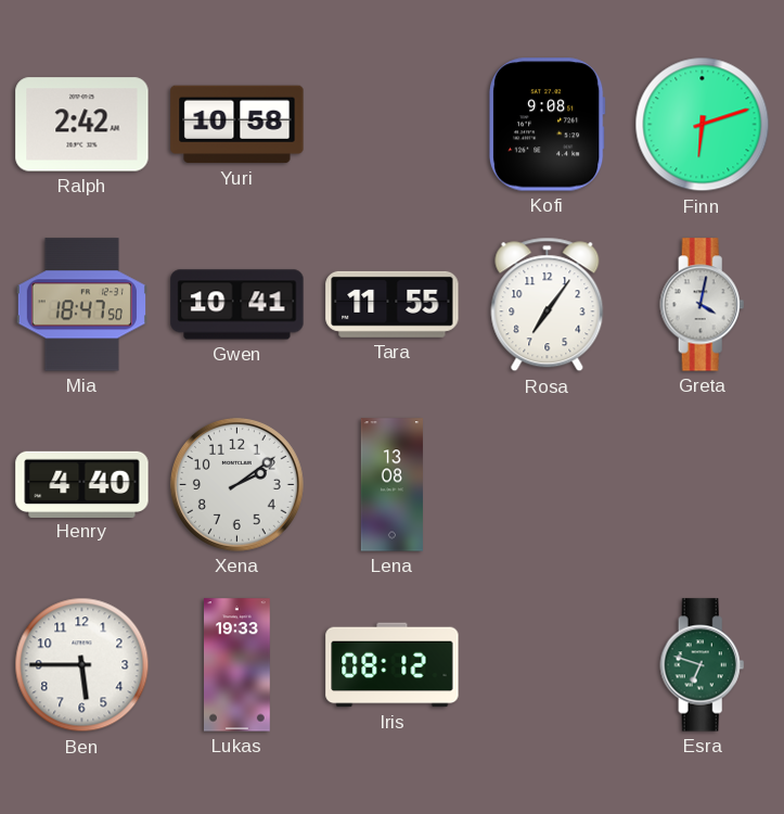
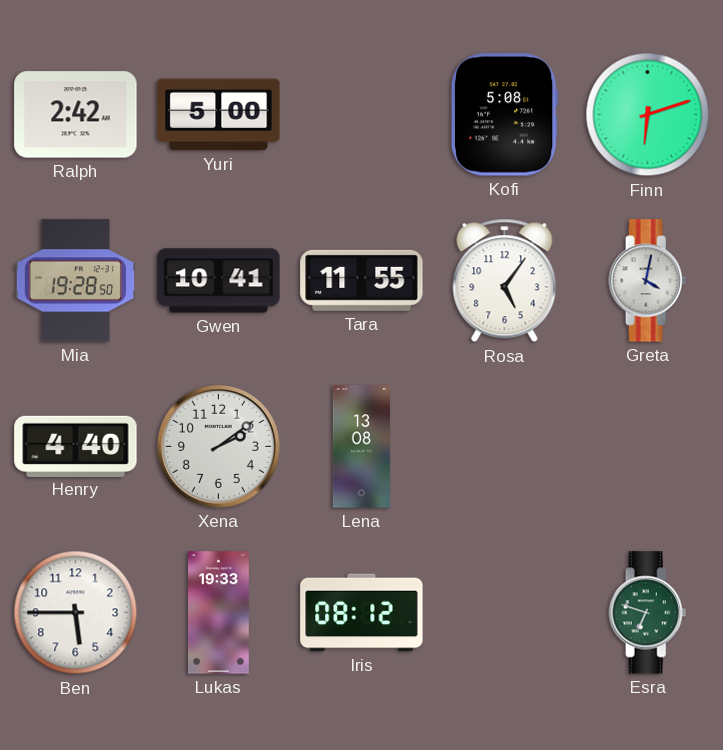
Yuri: 10:58 -> 5:00 (219, 115)
Kofi: 9:08 -> 5:08 (504, 115)
Mia: 18:47 -> 19:28 (75, 281)
Rosa: 7:06 -> 5:06 (505, 281)
